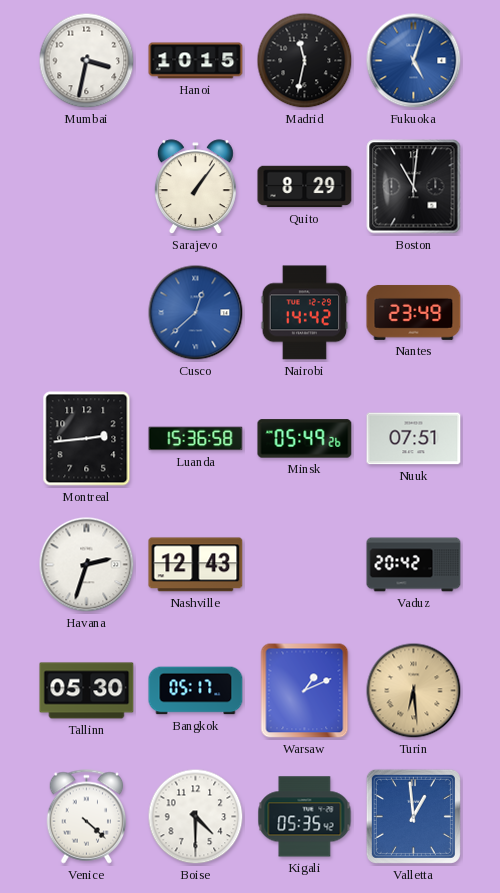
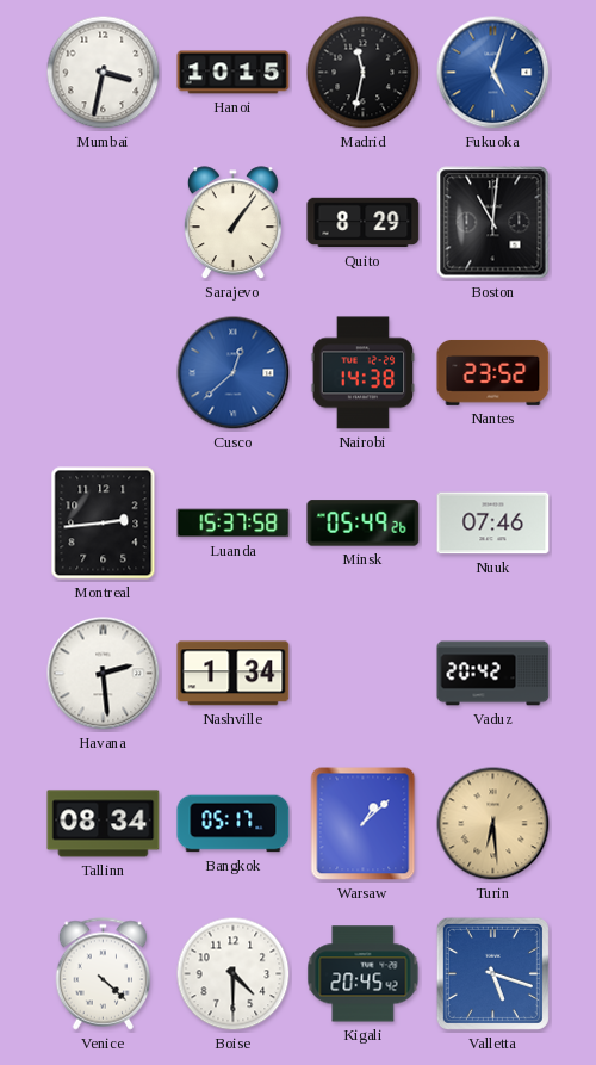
Nairobi: 14:42 -> 14:38 (364, 373)
Nantes: 23:49 -> 23:52 (493, 372)
Luanda: 15:36 -> 15:37 (234, 524)
Nuuk: 07:51 -> 07:46 (493, 524)
Havana: 2:33 -> 2:29 (104, 674)
Nashville: 12:43 -> 1:34 (234, 674)
Tallinn: 05:30 -> 08:34 (104, 824)
Warsaw: 1:11 -> 1:08 (364, 824)
Kigali: 05:35 -> 20:45 (364, 974)
Valletta: 12:59 -> 5:18 (492, 973)
